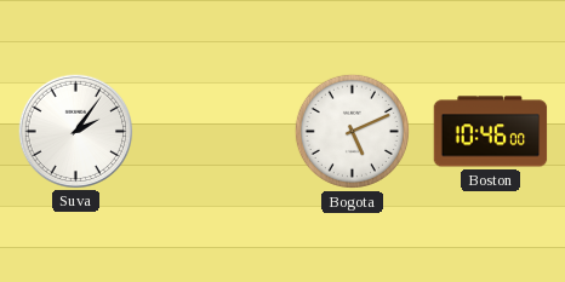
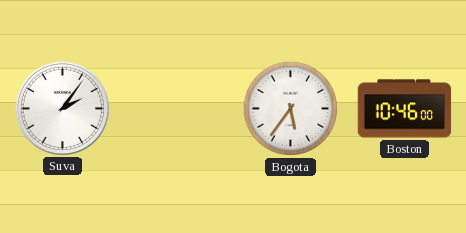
Bogota: 5:11 -> 5:36 (290, 108)
